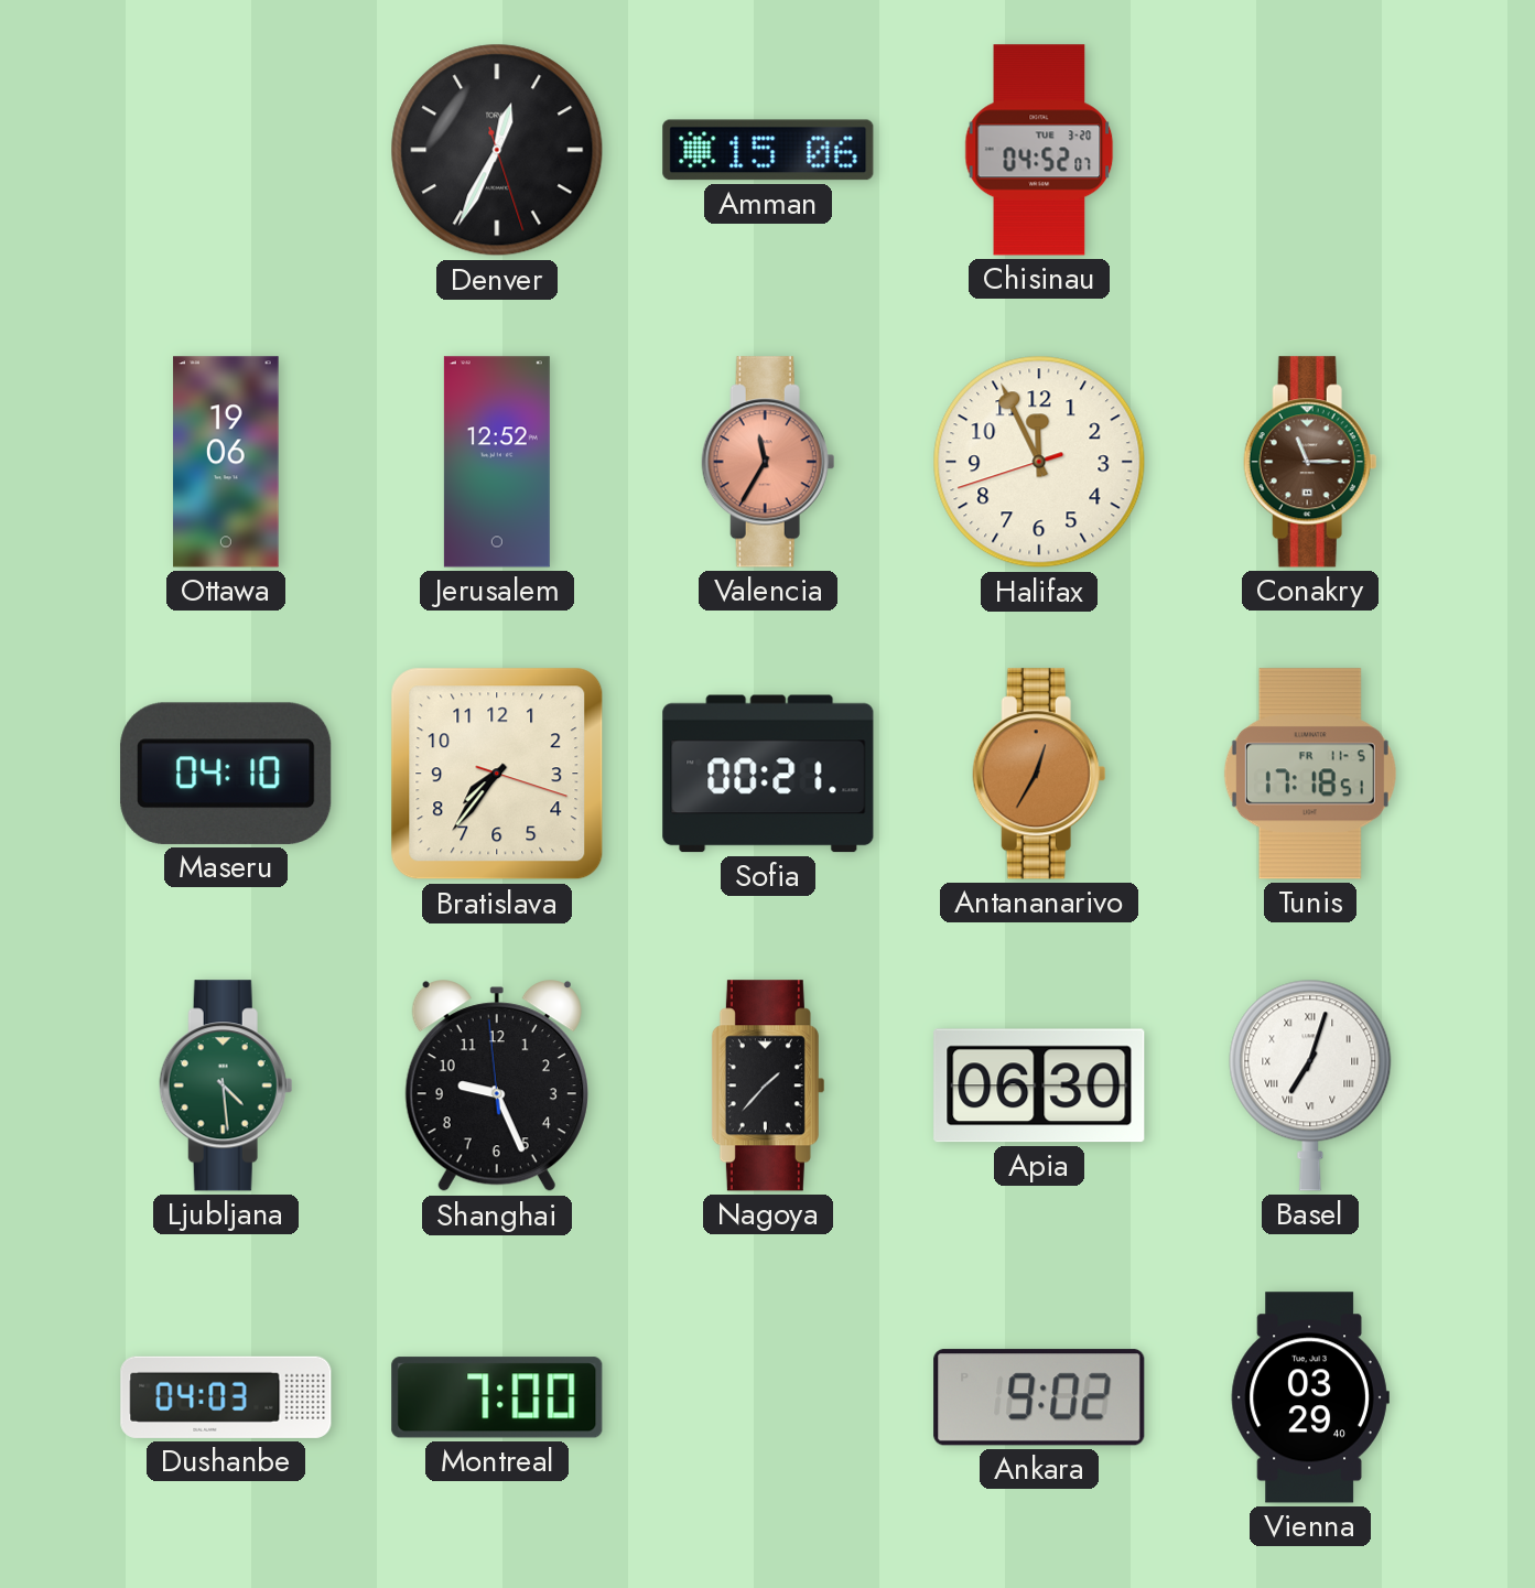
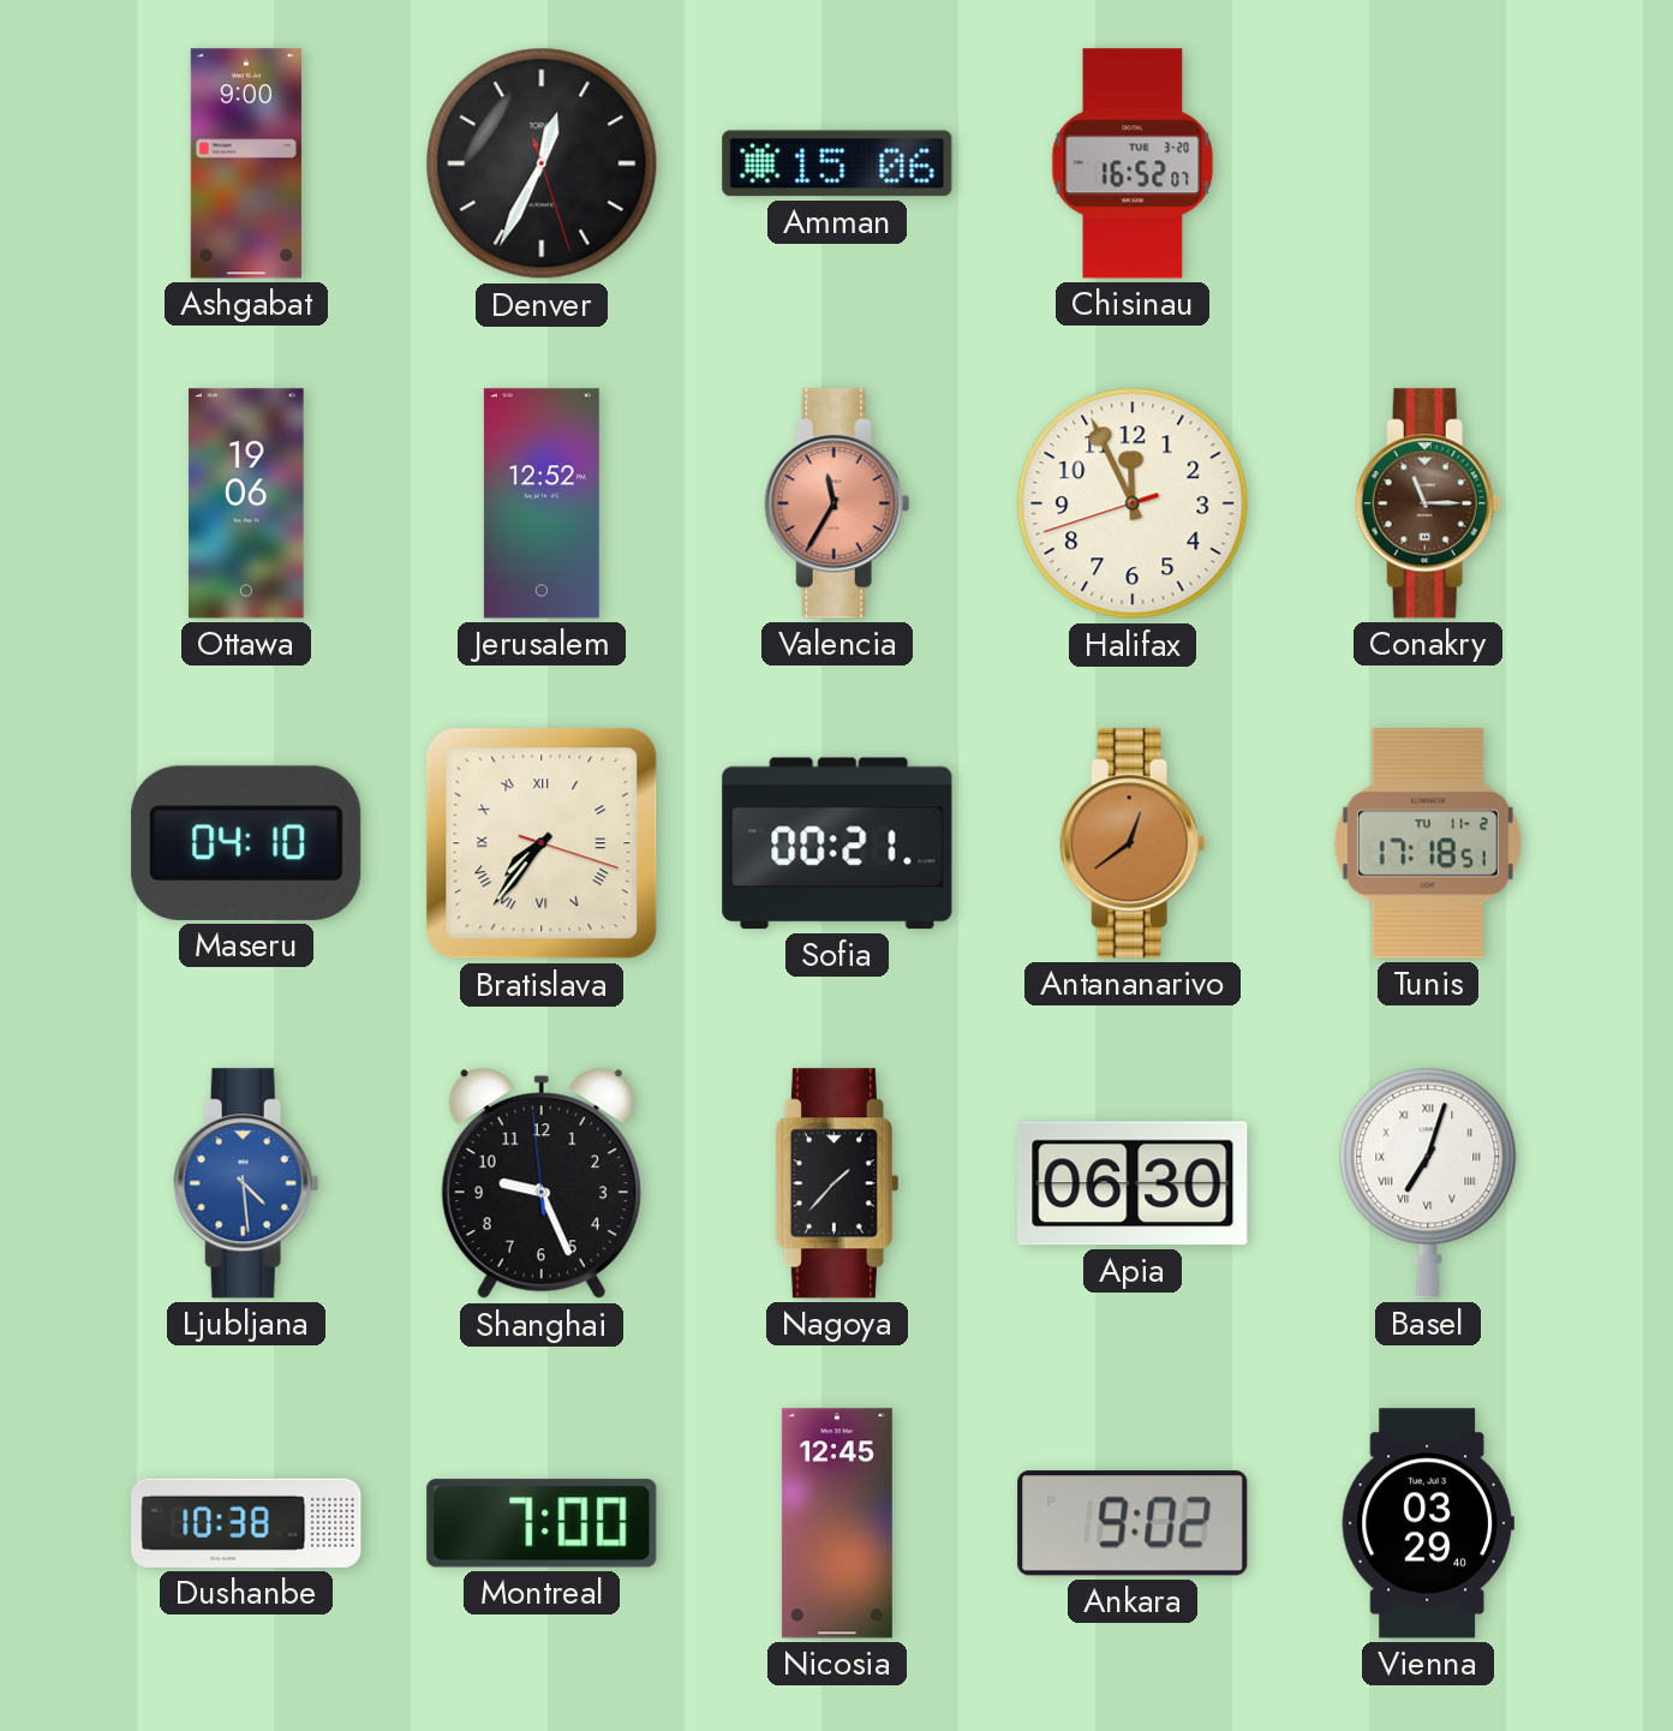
Ashgabat: none -> 9:00 (246, 163)
Chisinau: 04:52 -> 16:52 (1133, 163)
Bratislava numerals: Arabic -> Roman (542, 843)
Antananarivo: 12:35 -> 12:39 (1133, 843)
Tunis date: FR 11-5 -> TU 11-2 (1428, 843)
Ljubljana dial: green -> blue (246, 1183)
Dushanbe: 04:03 -> 10:38 (246, 1523)
Nicosia: none -> 12:45 (837, 1523)
